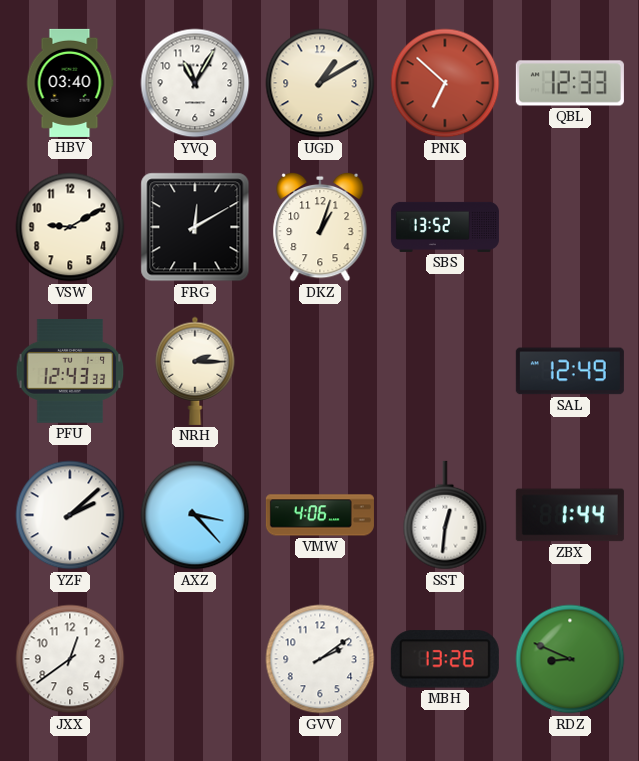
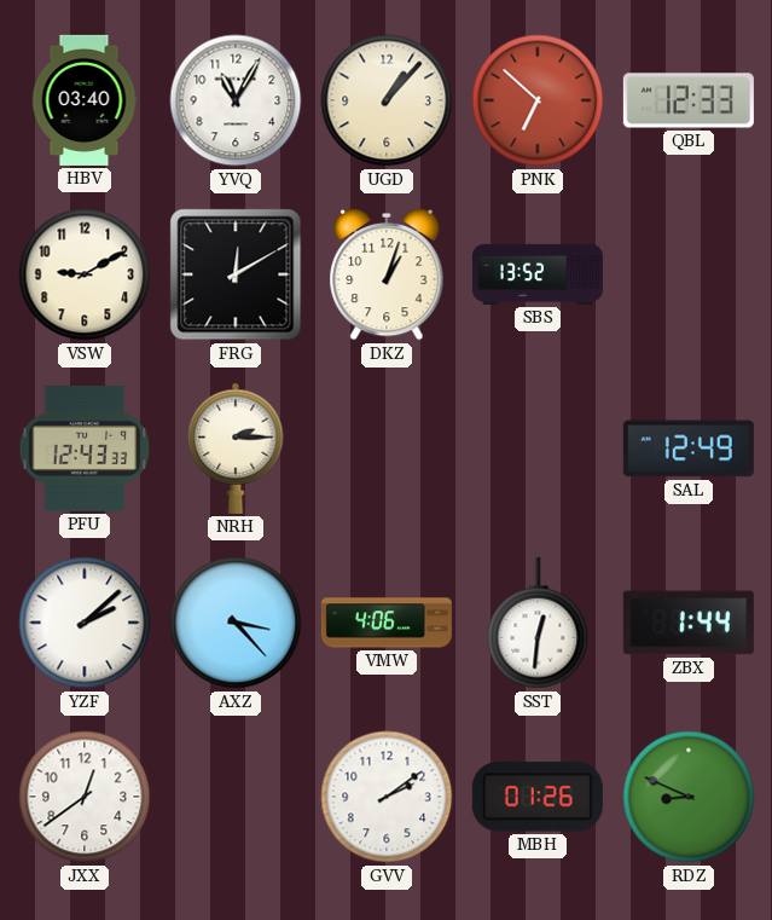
UGD: 1:10 -> 1:07 (387, 100)
MBH: 13:26 -> 01:26 (538, 797)
